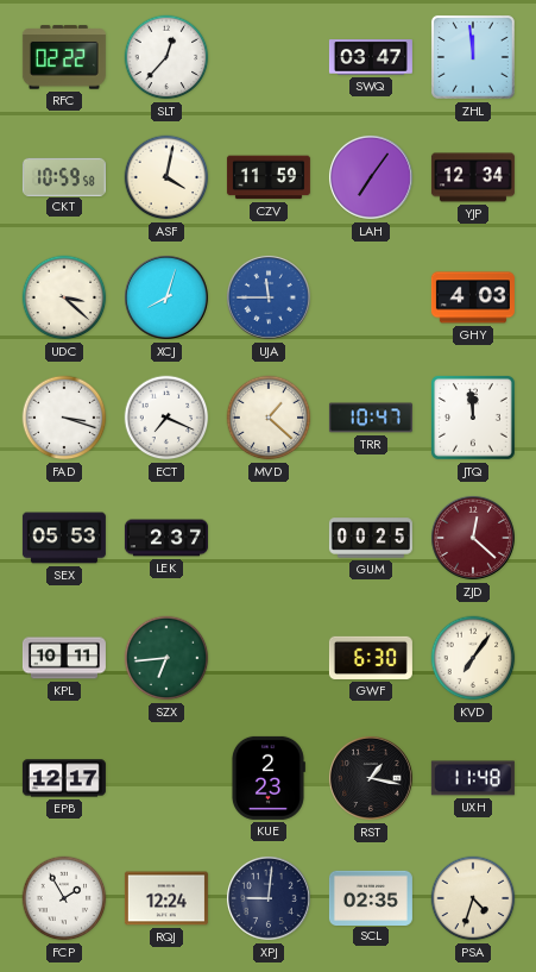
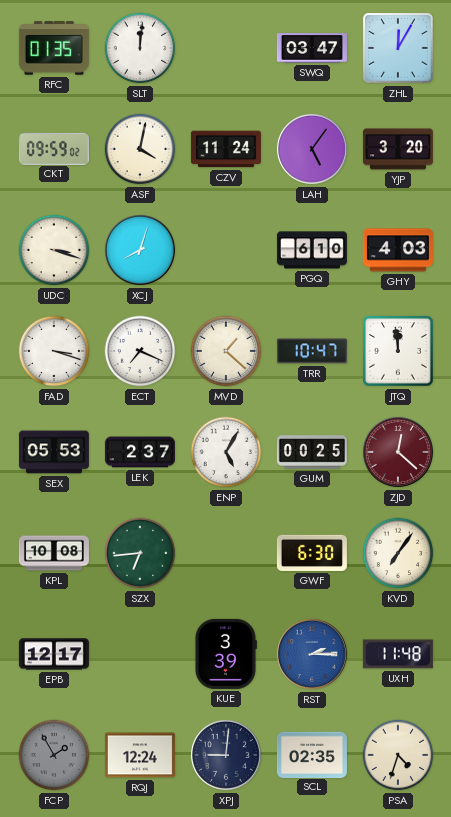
RFC: 02:22 -> 01:35 (54, 48)
SLT: 12:37 -> 12:01 (140, 48)
ZHL: 11:59 -> 12:05 (398, 48)
CKT: 10:59 -> 09:59 (54, 148)
CZV: 11:59 -> 11:24 (226, 149)
LAH: 7:06 -> 5:06 (312, 149)
YJP: 12:34 -> 3:20 (398, 149)
UDC: 3:22 -> 3:18 (54, 250)
UJA: 11:45 -> none (269, 297)
PGQ: none -> 6:10 (312, 250)
ENP: none -> 5:05 (226, 452)
KPL: 10:11 -> 10:08 (54, 553)
KUE: 2:23 -> 3:39 (225, 654)
RST: 1:17 -> 2:15 (312, 654)
RST dial: black -> blue (312, 654)
FCP dial: white -> grey (54, 755)
